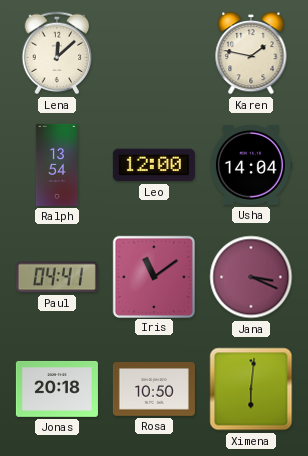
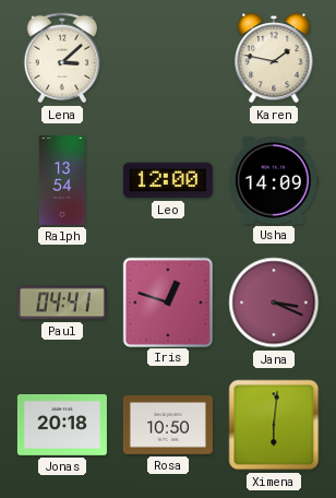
Lena: 12:08 -> 3:08 (62, 58)
Usha: 14:04 -> 14:09 (273, 180)
Iris: 11:09 -> 12:48 (167, 301)
